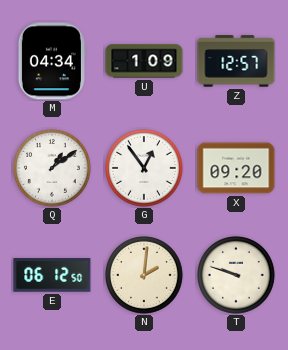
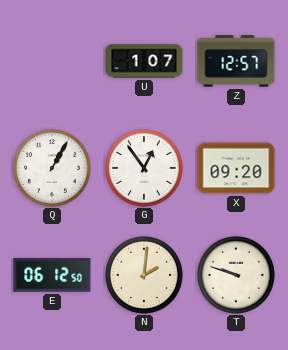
M: 04:34 -> none (52, 61)
U: 1:09 -> 1:07 (144, 61)
Q: 1:09 -> 1:05 (53, 169)
